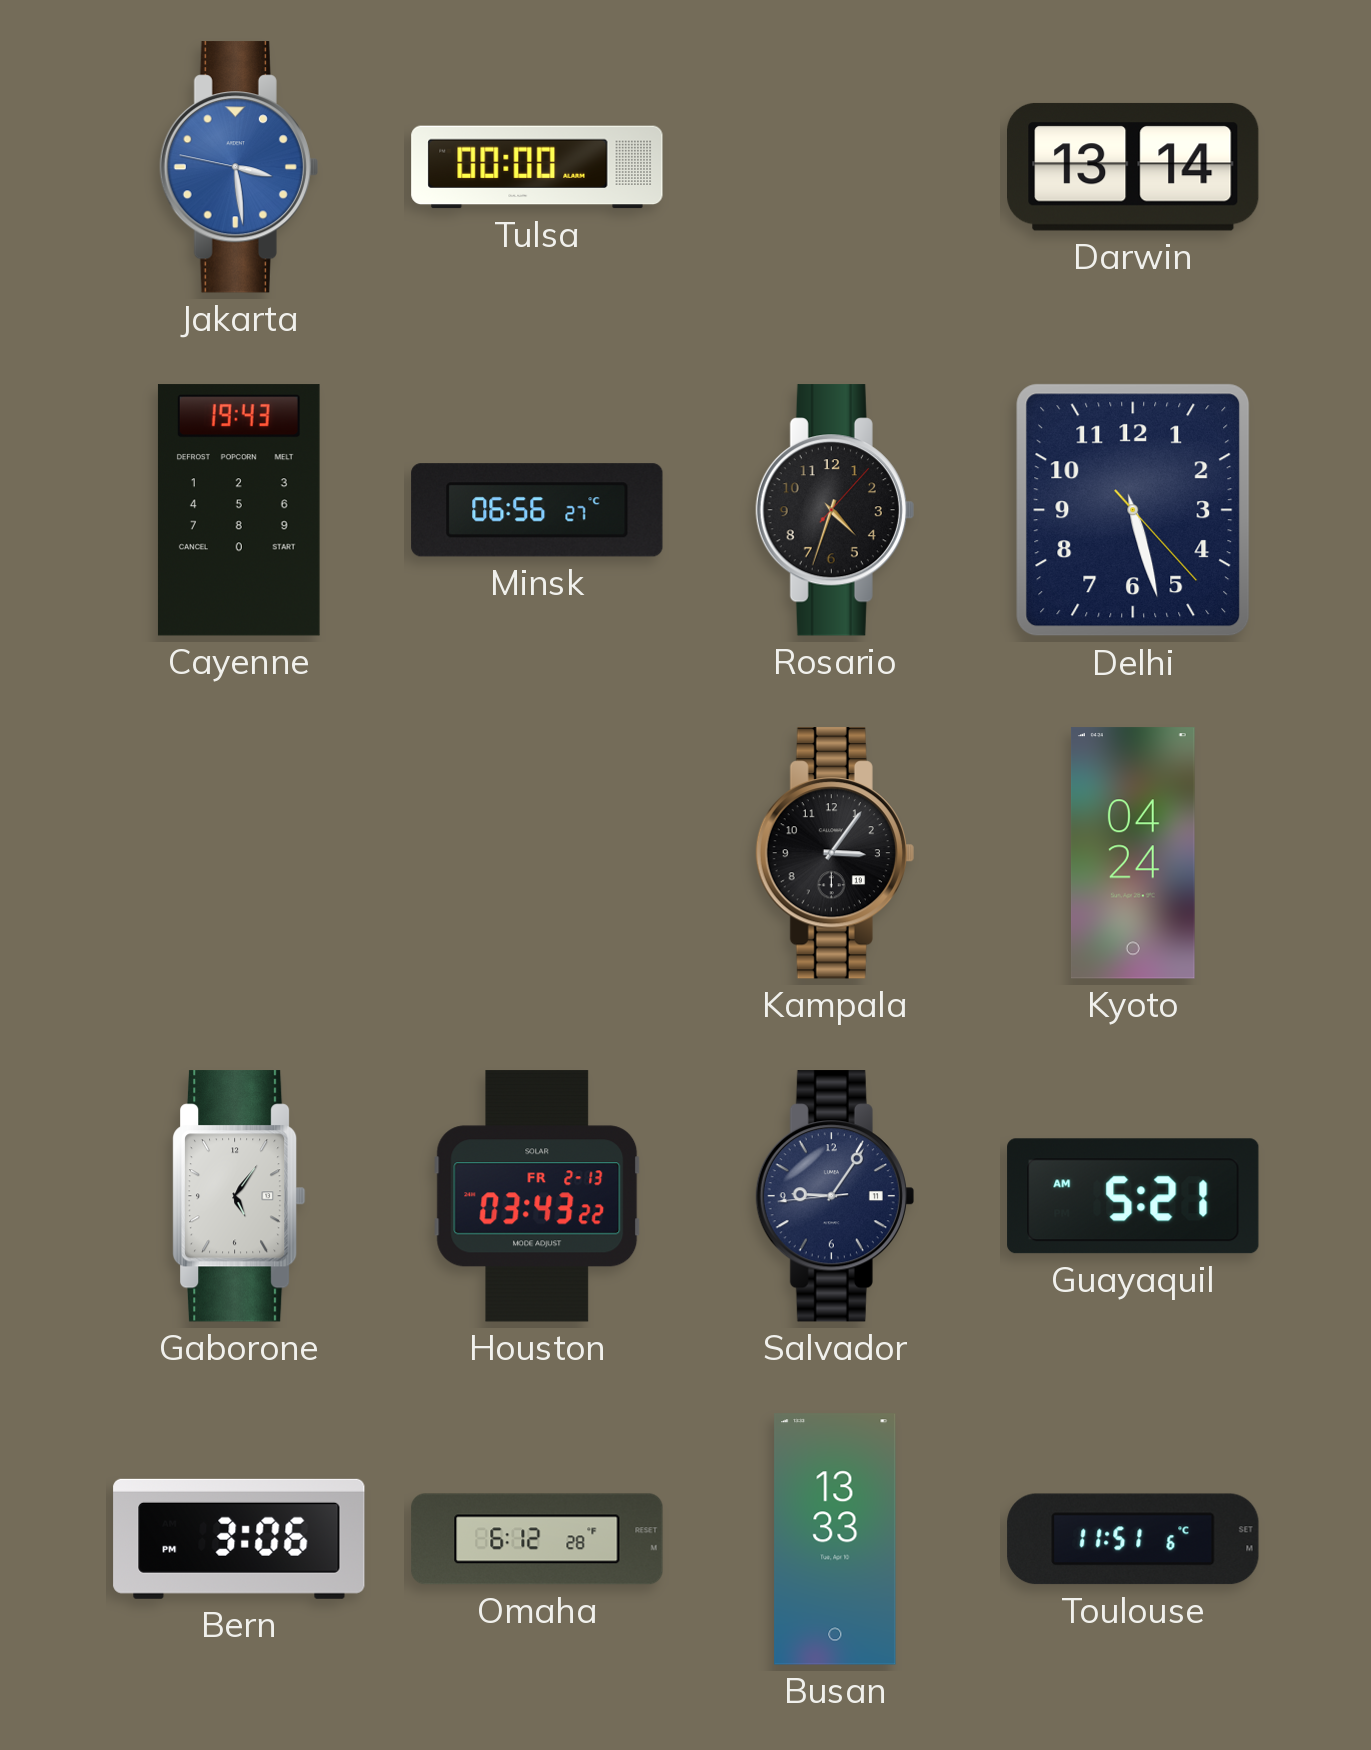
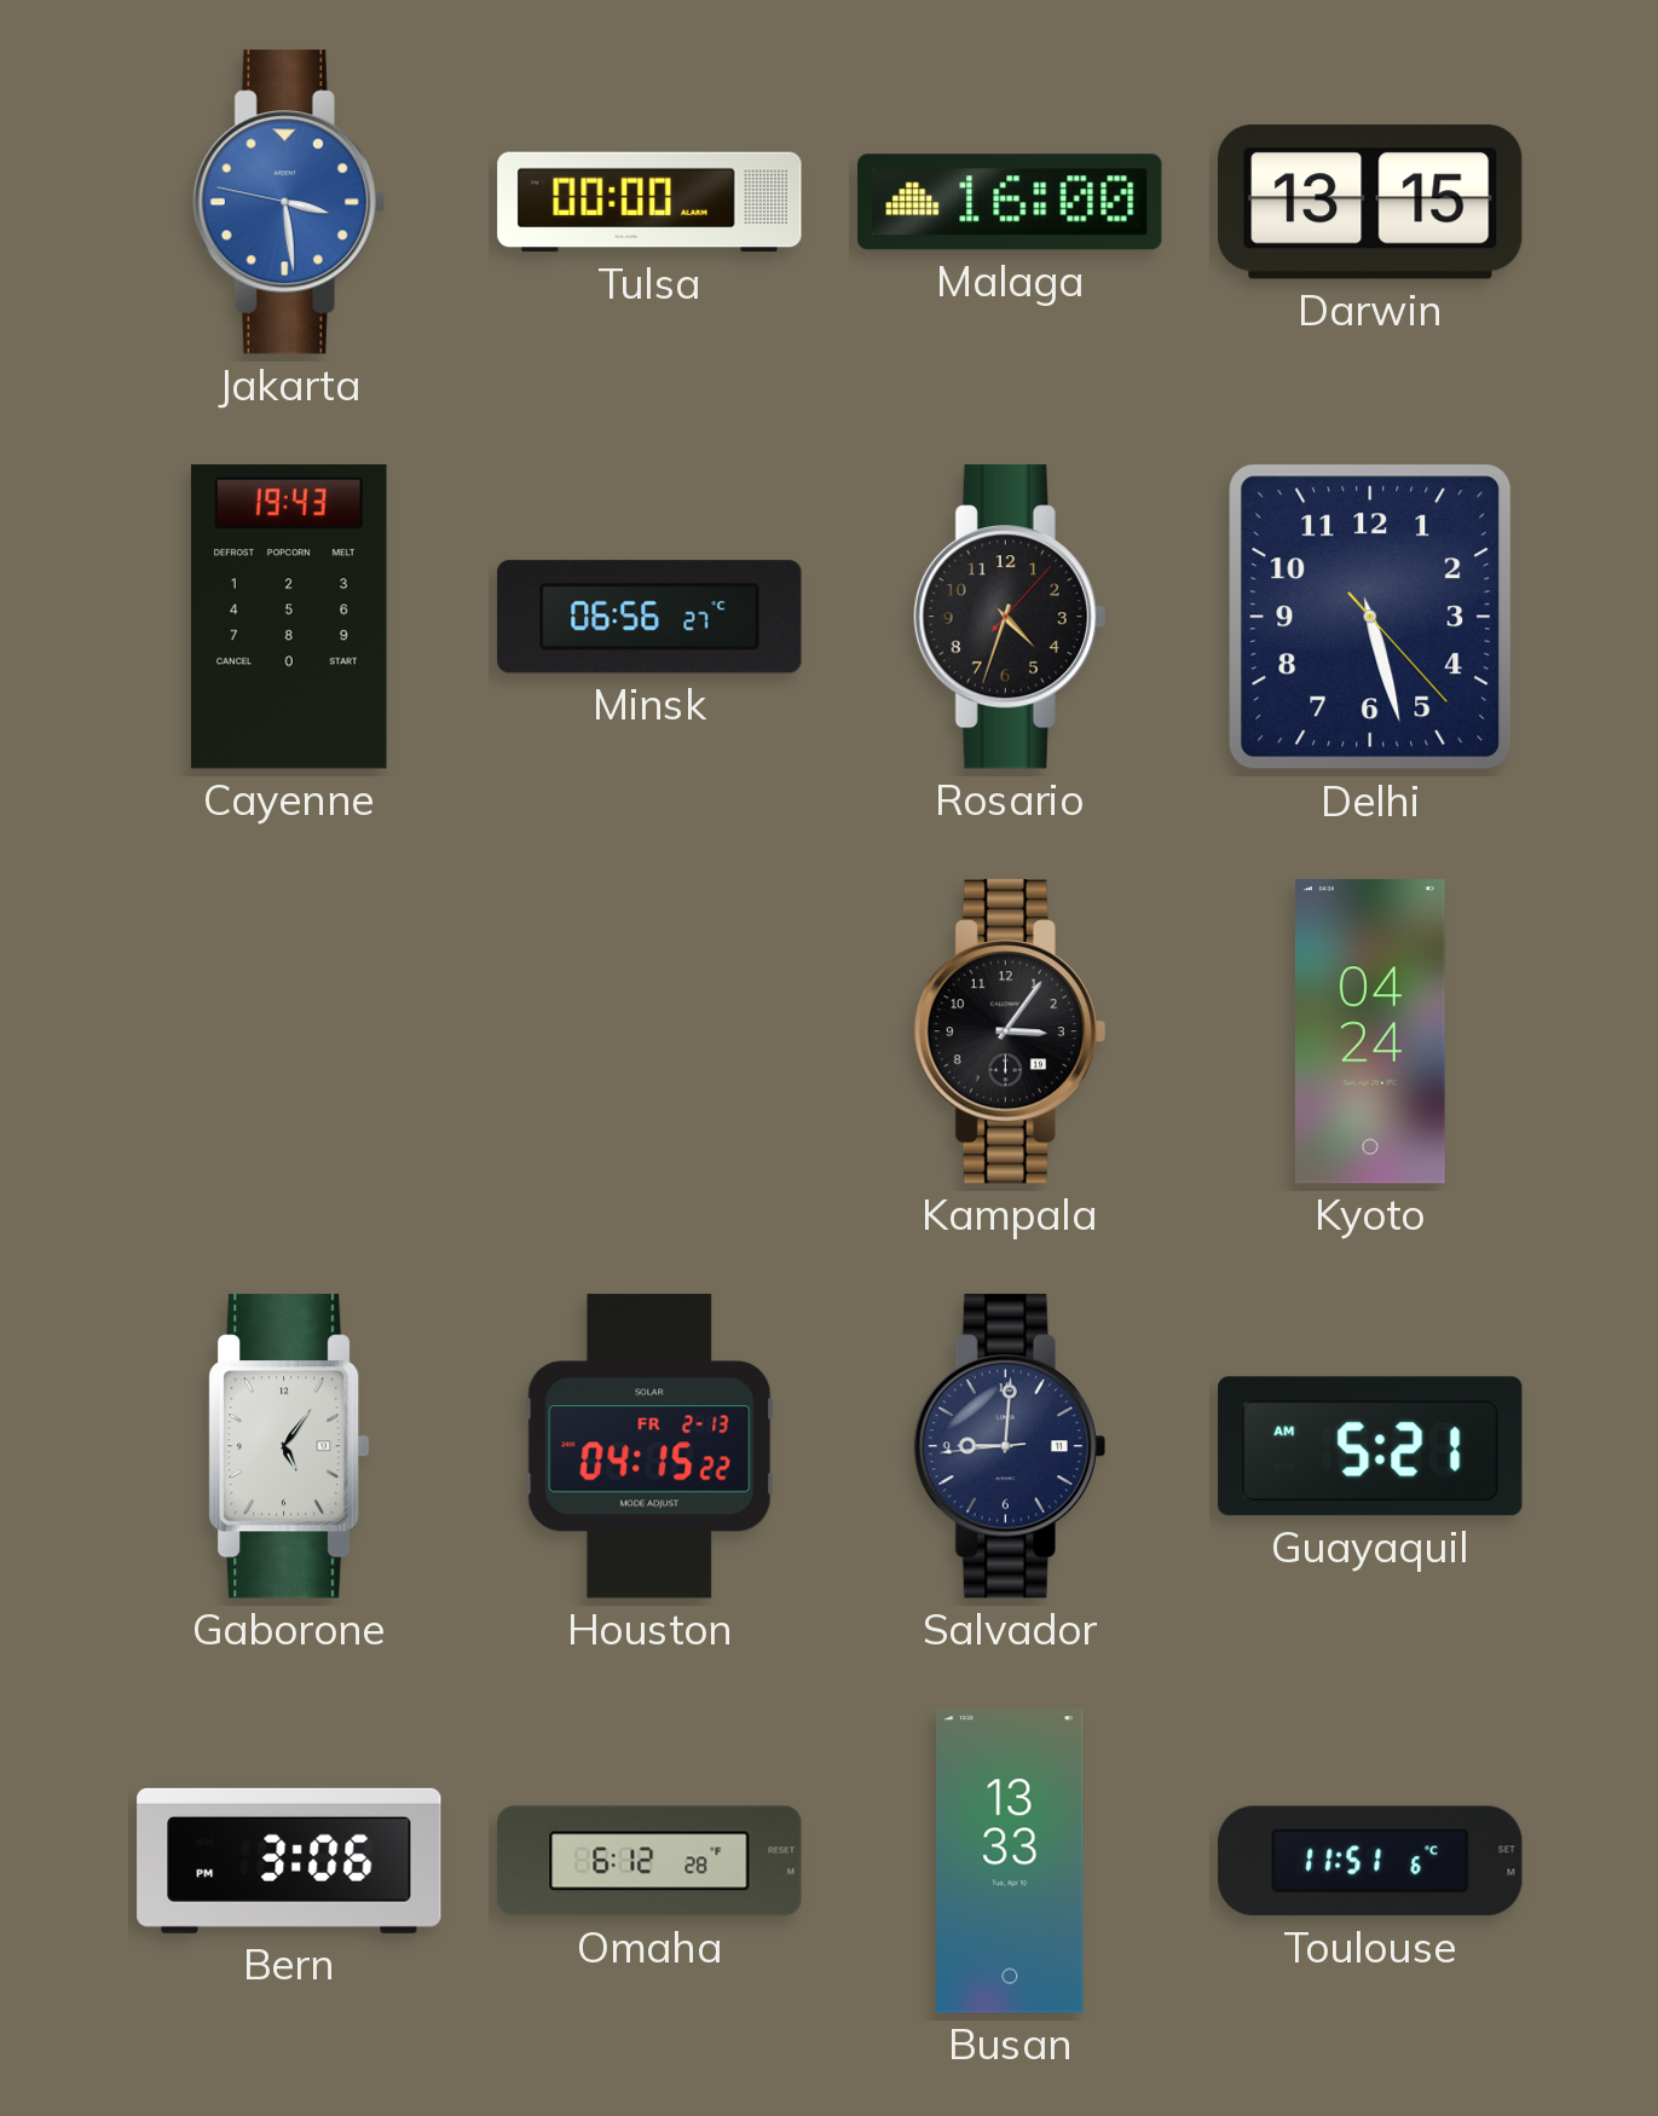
Malaga: none -> 16:00 (1010, 202)
Darwin: 13:14 -> 13:15 (1371, 202)
Houston: 03:43 -> 04:15 (649, 1446)
Salvador: 9:05 -> 9:00 (1010, 1446)
